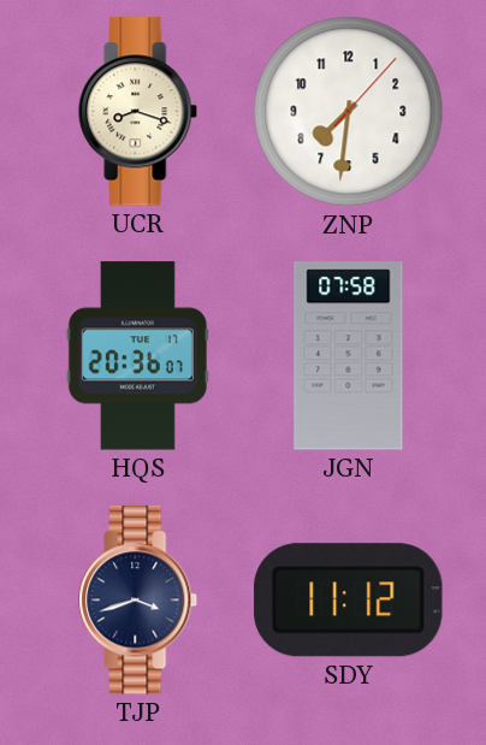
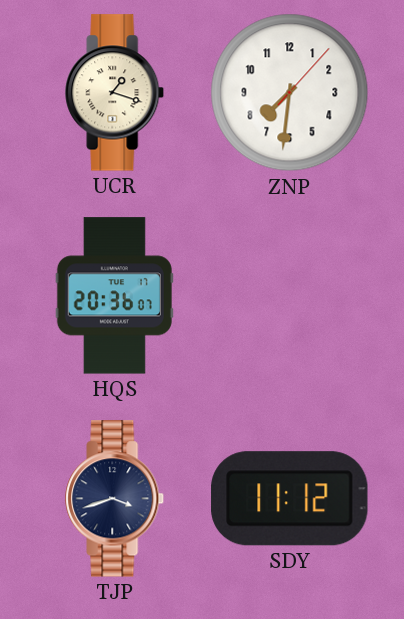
UCR: 8:18 -> 1:18 (115, 93)
JGN: 07:58 -> none (349, 356)
